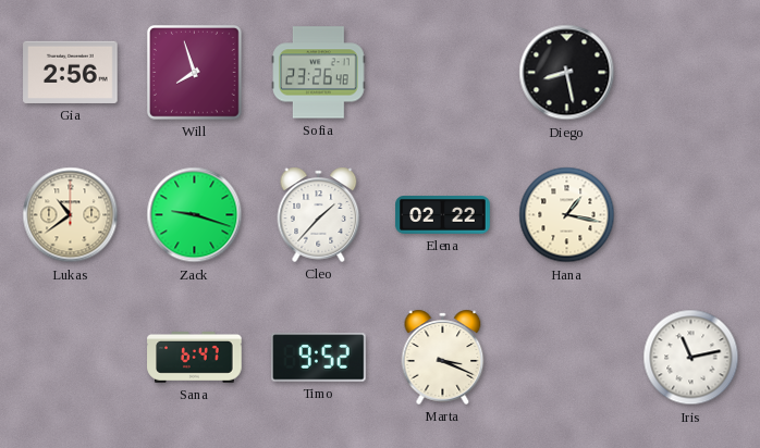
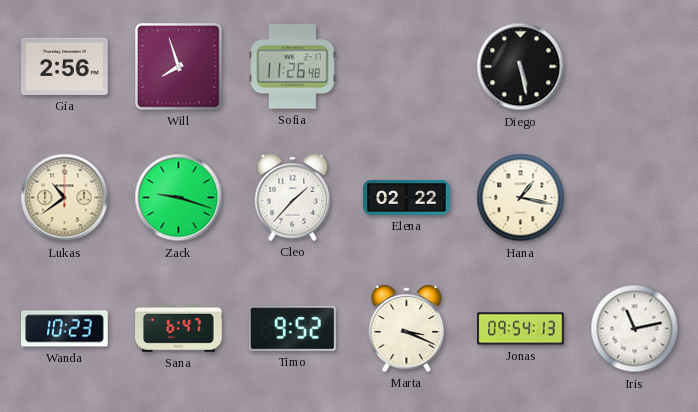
Sofia: 23:26 -> 11:26 (293, 67)
Diego: 8:28 -> 5:28 (521, 67)
Wanda: none -> 10:23 (65, 329)
Jonas: none -> 09:54 (521, 329)
